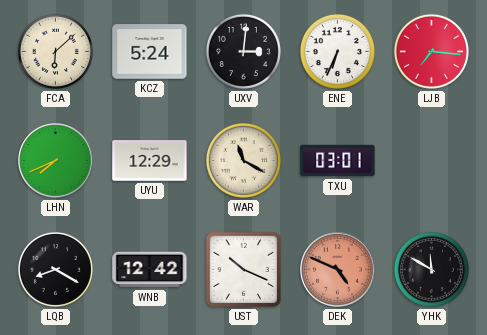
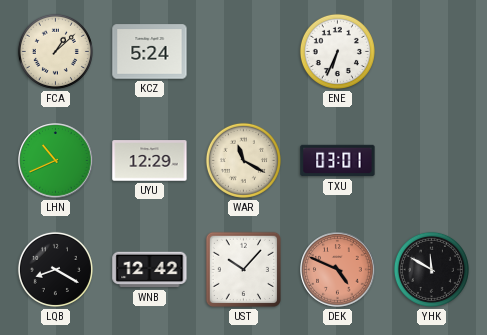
FCA: 6:08 -> 1:08 (55, 51)
UXV: 3:01 -> none (243, 51)
LJB: 7:16 -> none (431, 51)
LHN: 7:41 -> 10:41 (56, 161)
UST: 10:19 -> 10:07 (243, 269)
